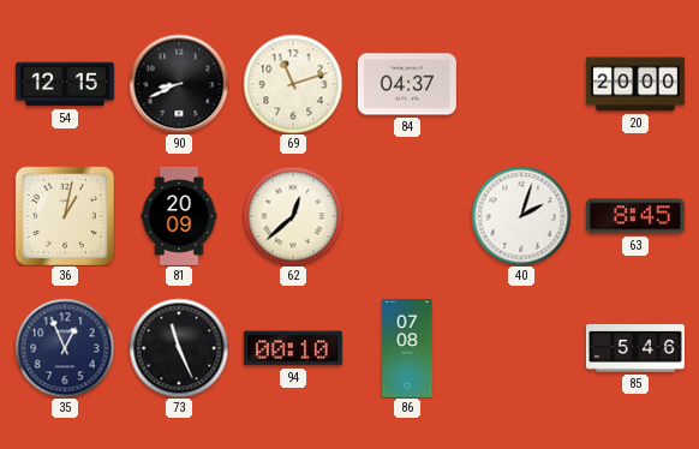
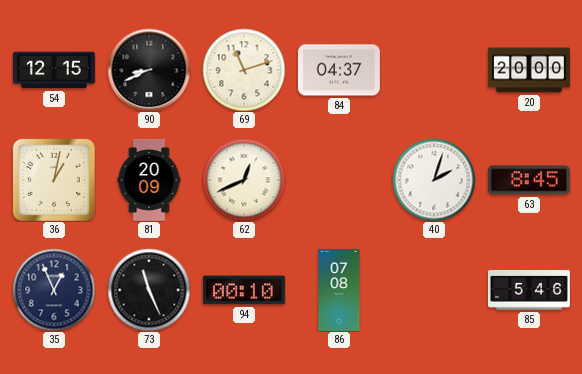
62: 12:38 -> 12:41 (244, 180)
